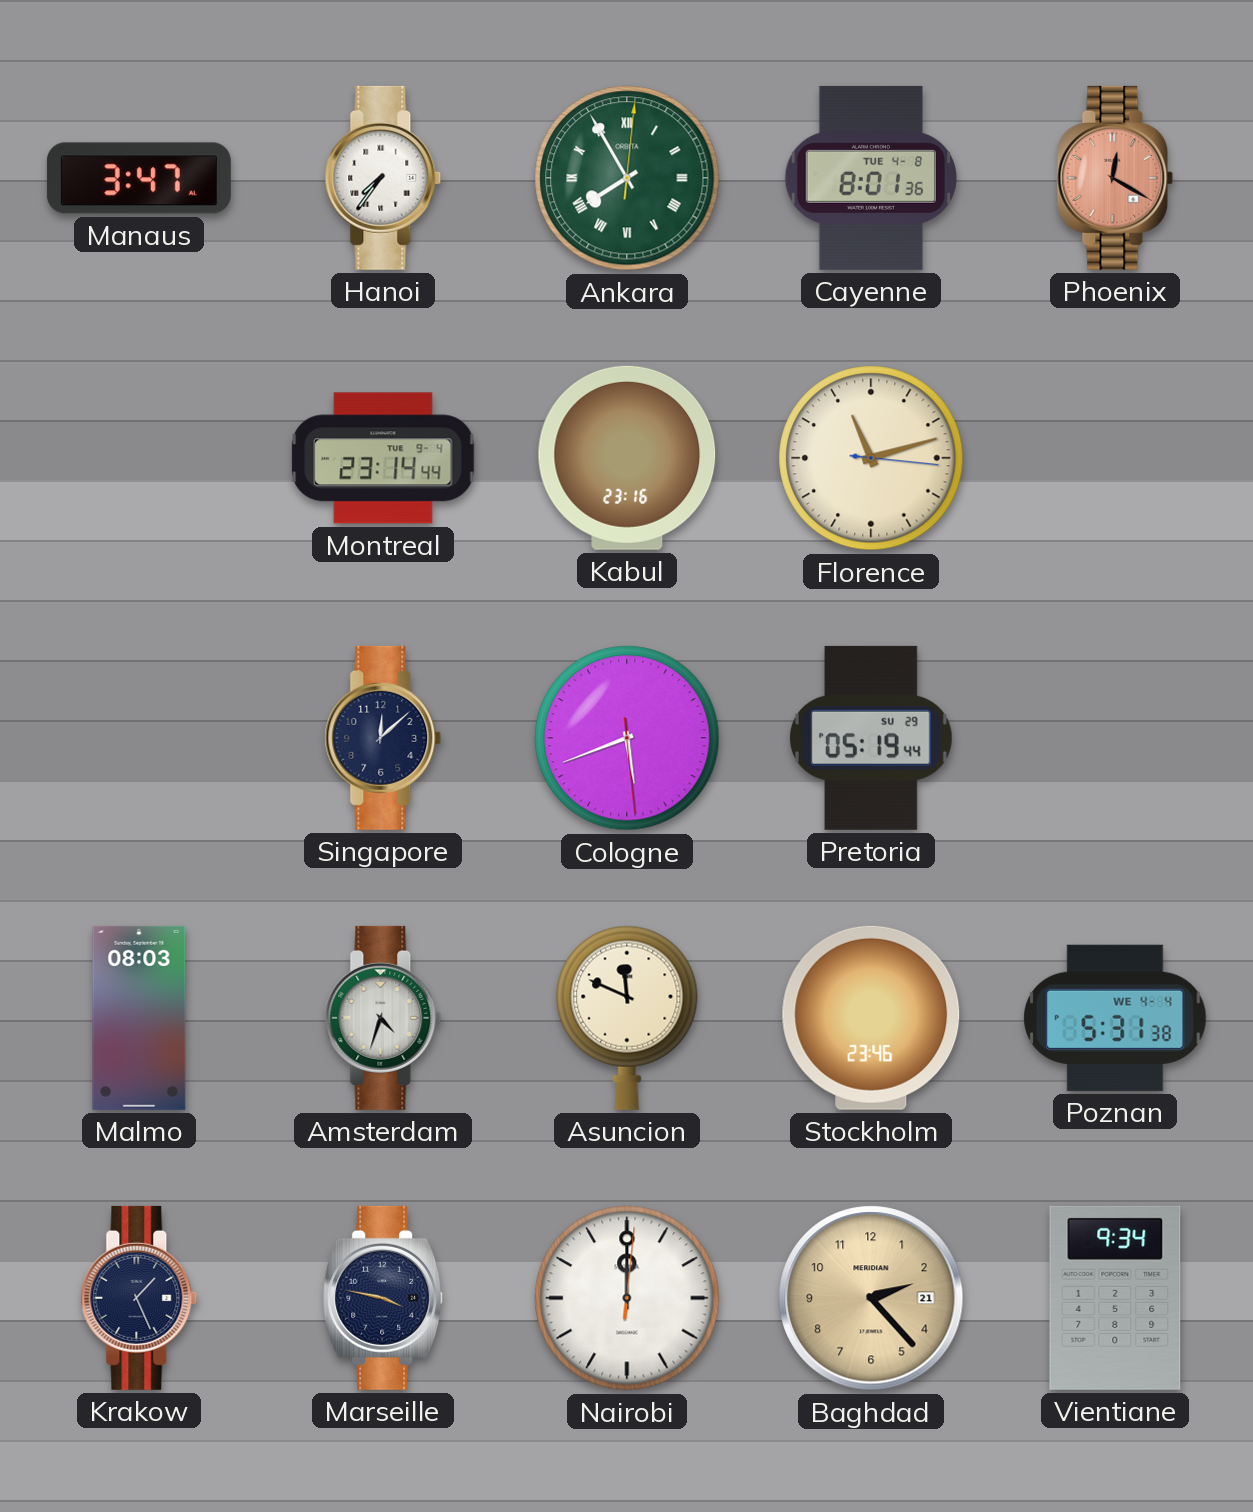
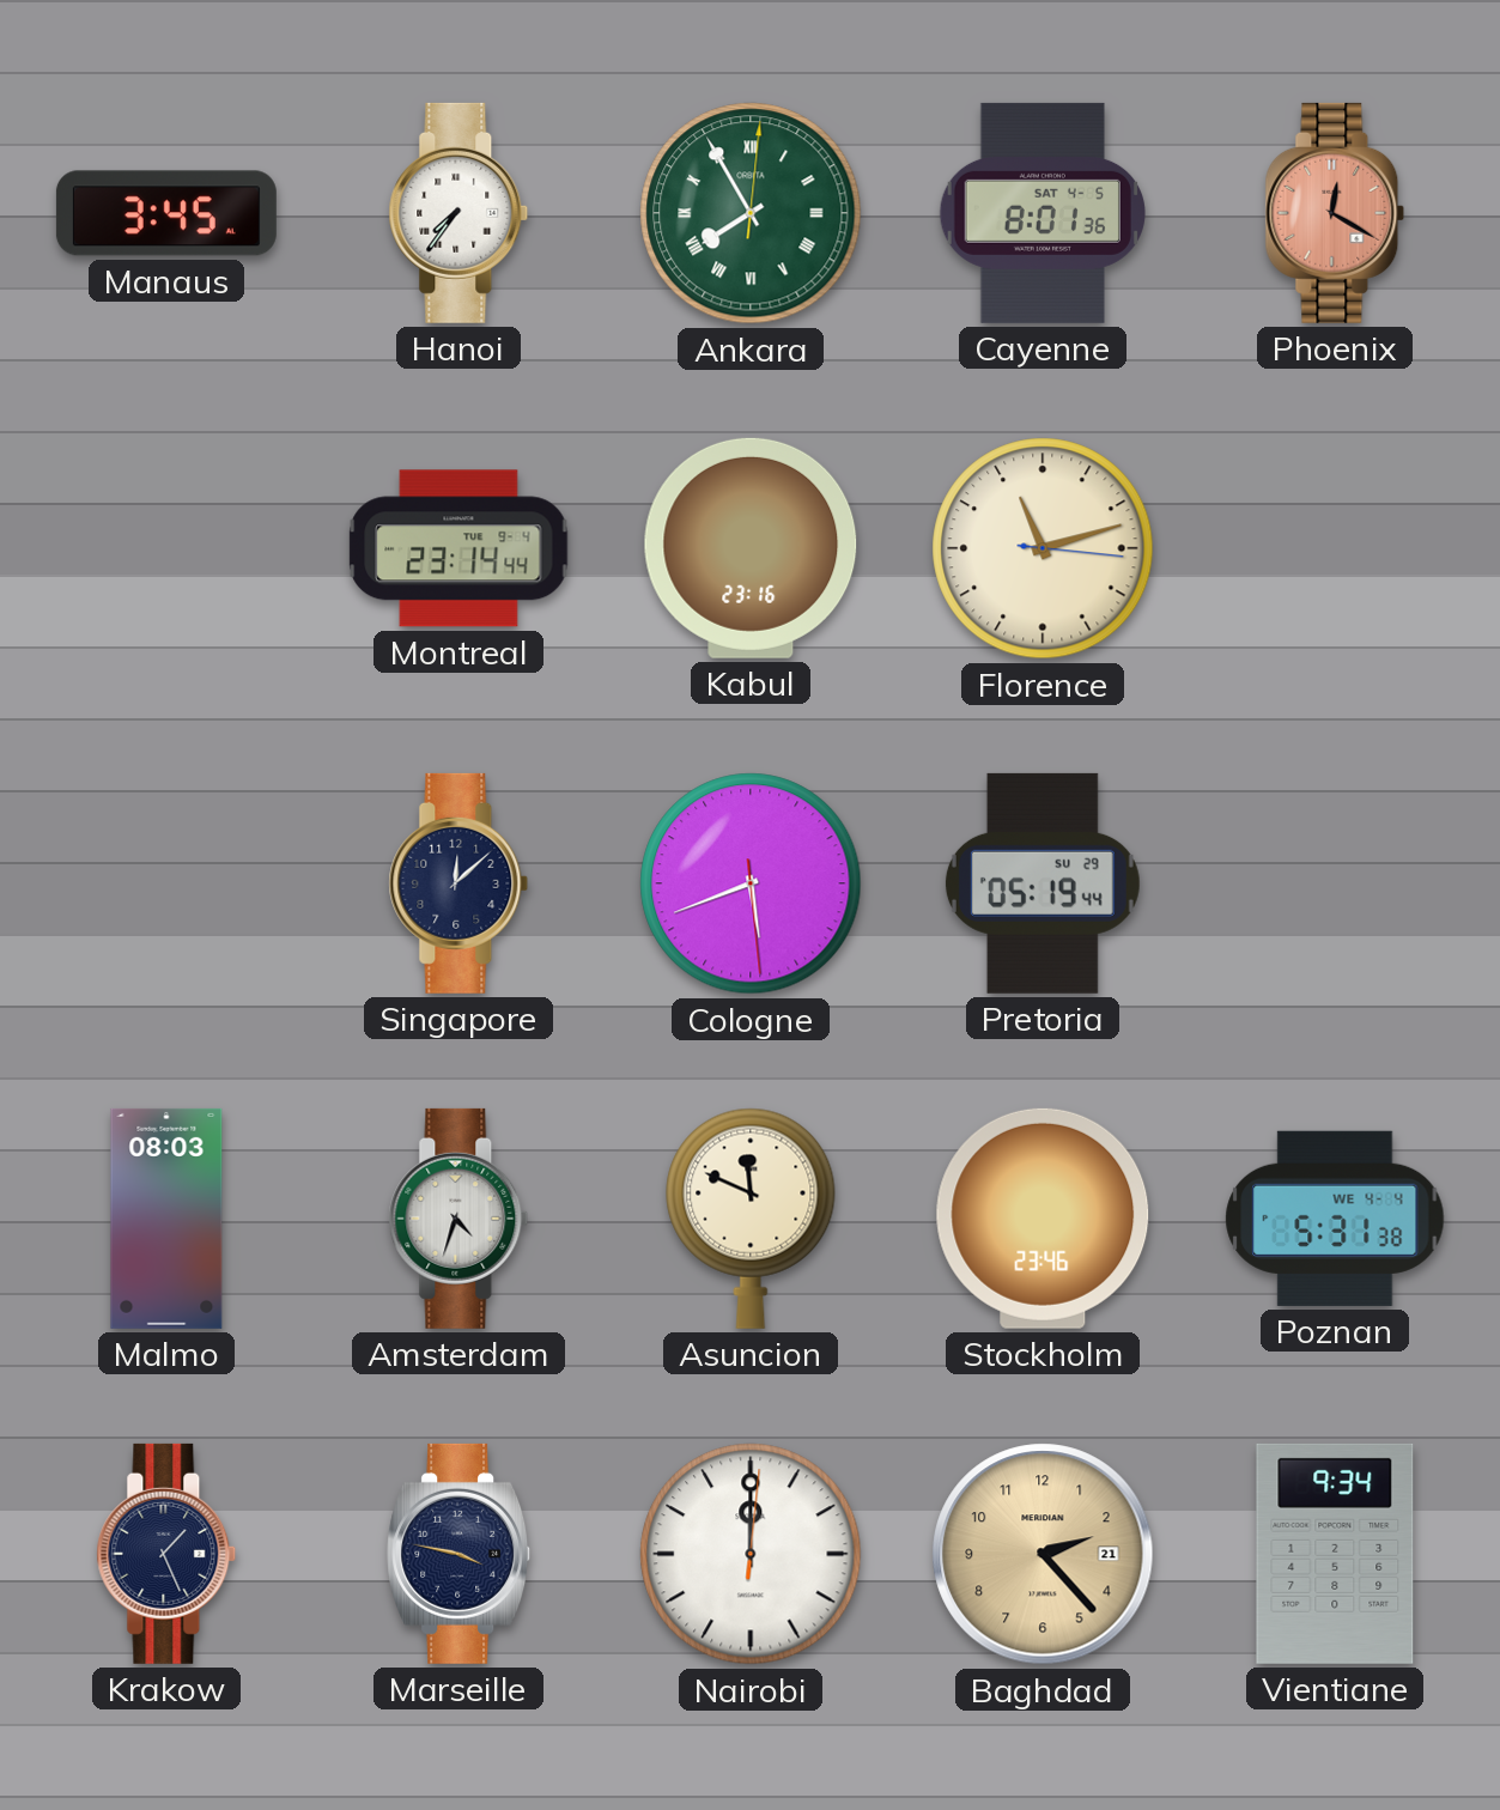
Manaus: 3:47 -> 3:45 (166, 213)
Cayenne date: TUE 4-8 -> SAT 4-5 (1043, 213)
